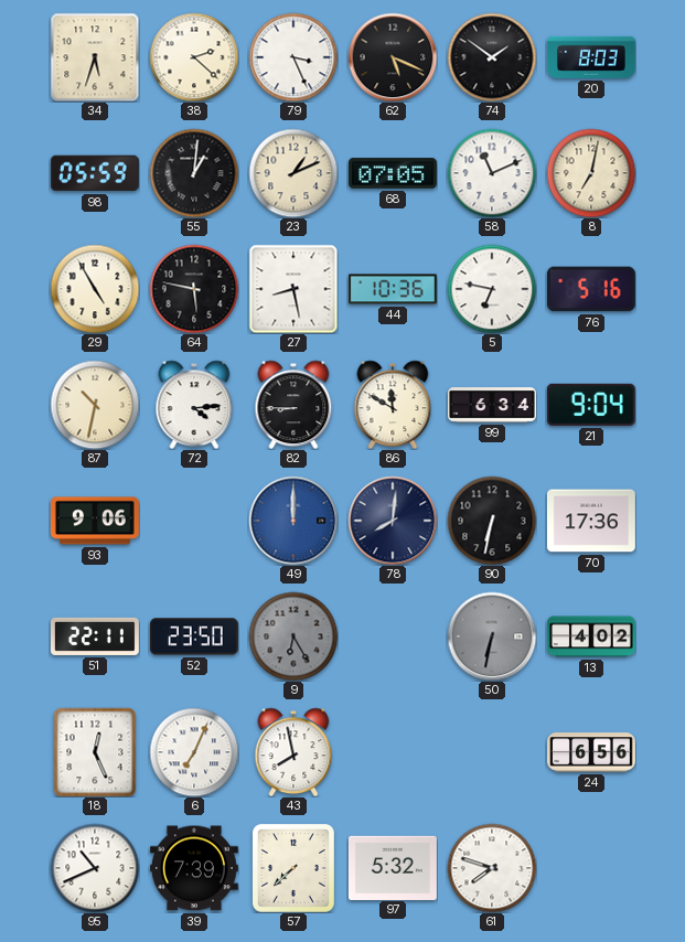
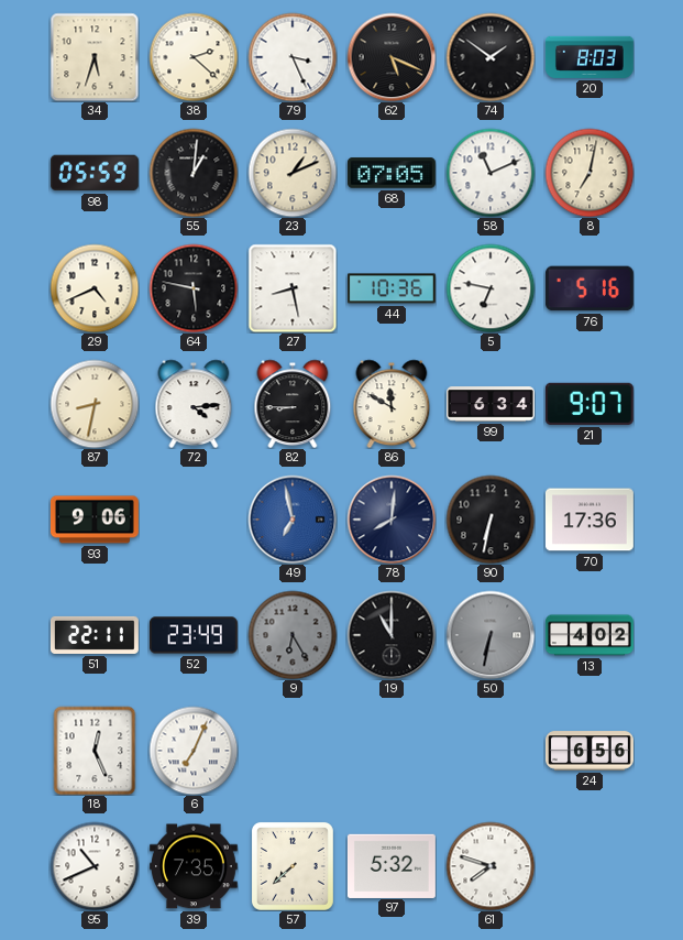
29: 4:55 -> 4:41 (95, 288)
87: 10:32 -> 8:32 (95, 404)
21: 9:04 -> 9:07 (590, 404)
49: 12:00 -> 6:58 (293, 520)
52: 23:50 -> 23:49 (194, 635)
19: none -> 11:00 (392, 635)
43: 7:58 -> none (293, 752)
39: 7:39 -> 7:35 (194, 866)
